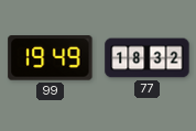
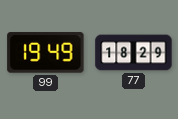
77: 18:32 -> 18:29 (134, 53)
